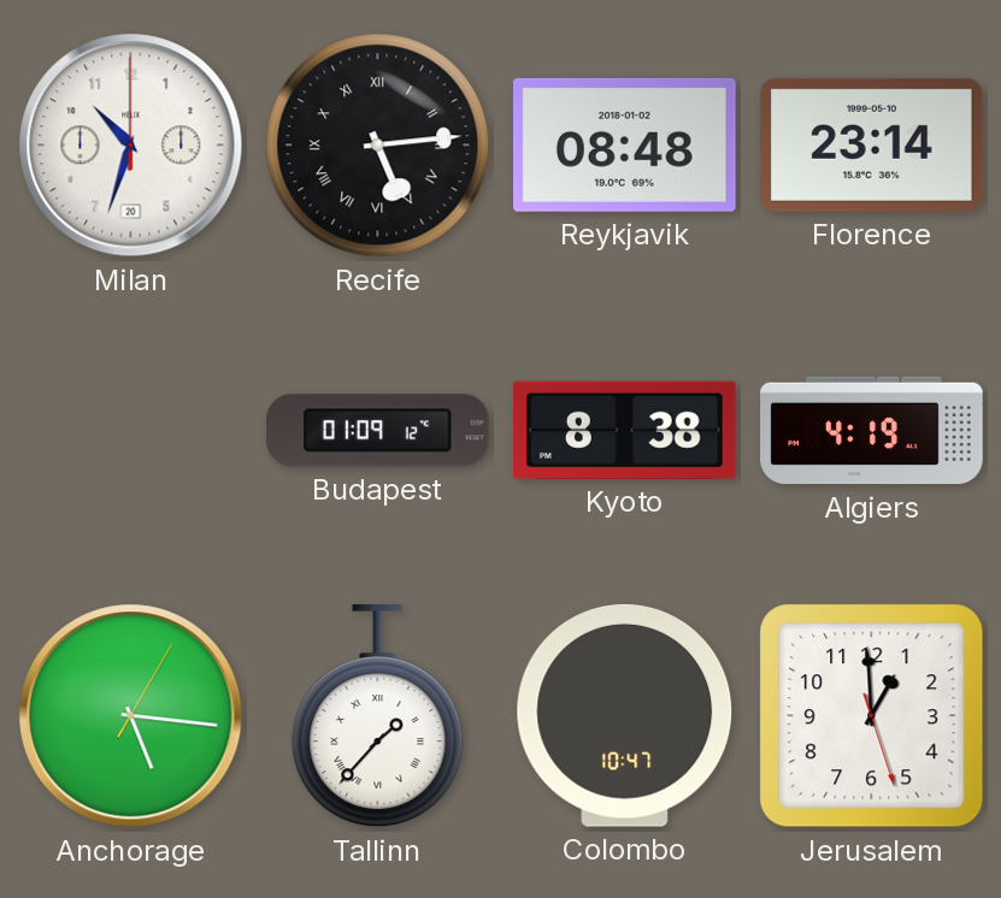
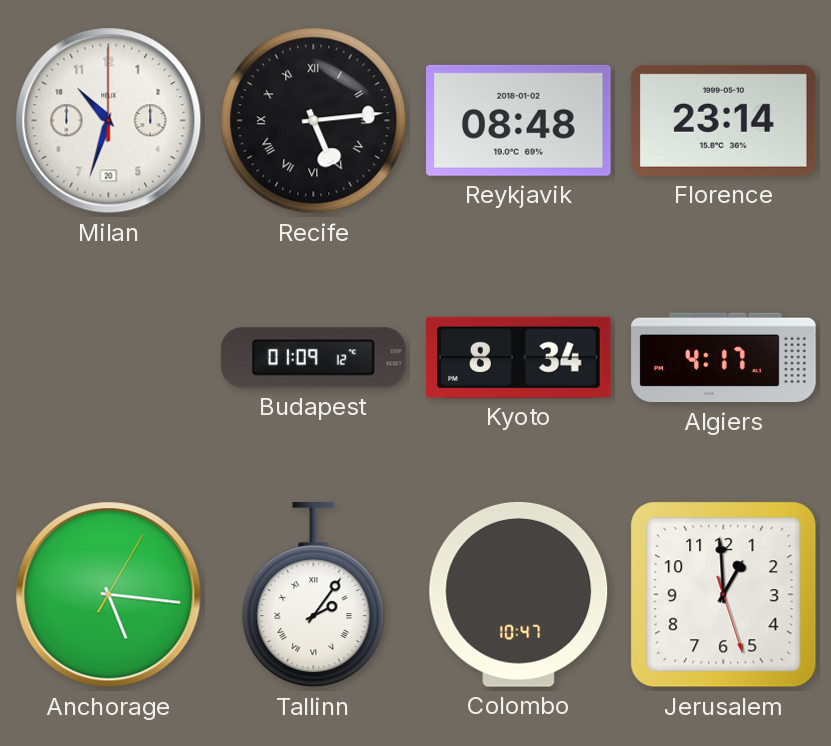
Kyoto: 8:38 -> 8:34 (519, 357)
Algiers: 4:19 -> 4:17 (724, 358)
Tallinn: 1:37 -> 2:06 (314, 596)
